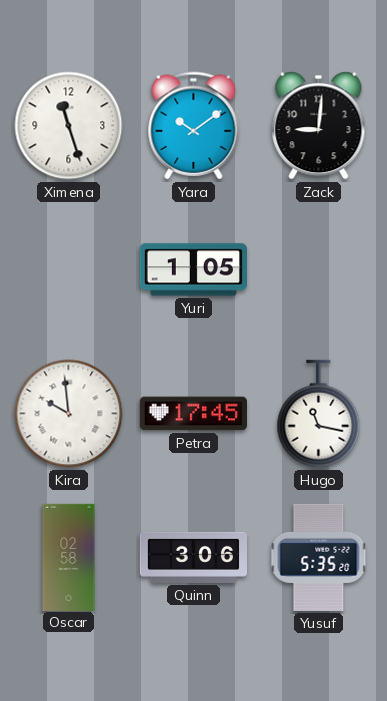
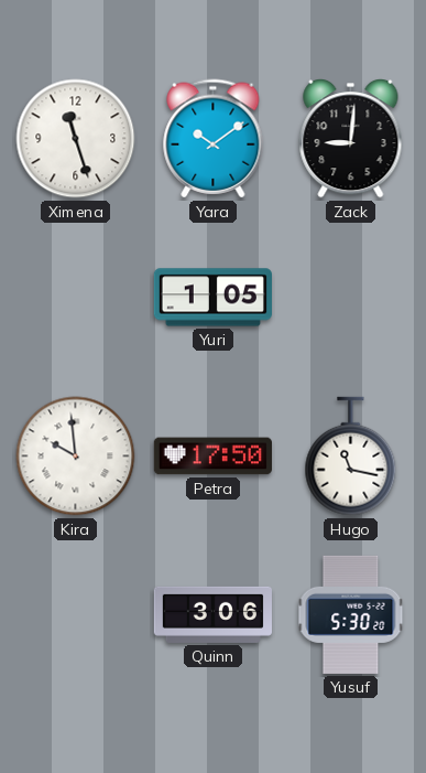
Petra: 17:45 -> 17:50 (212, 457)
Oscar: 02:58 -> none (69, 557)
Yusuf: 5:35 -> 5:30 (351, 614)
